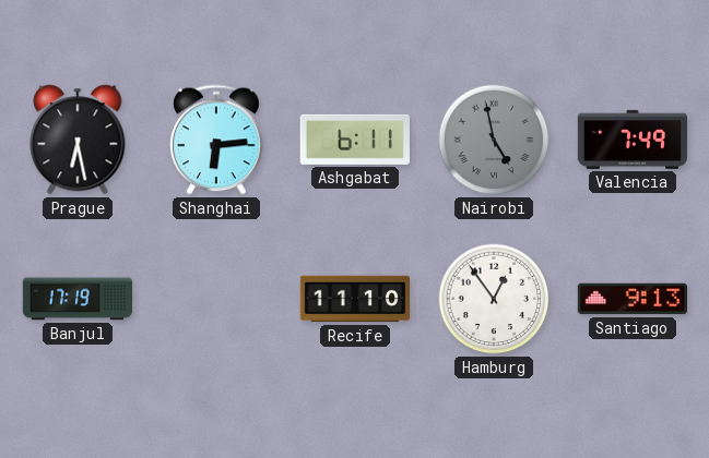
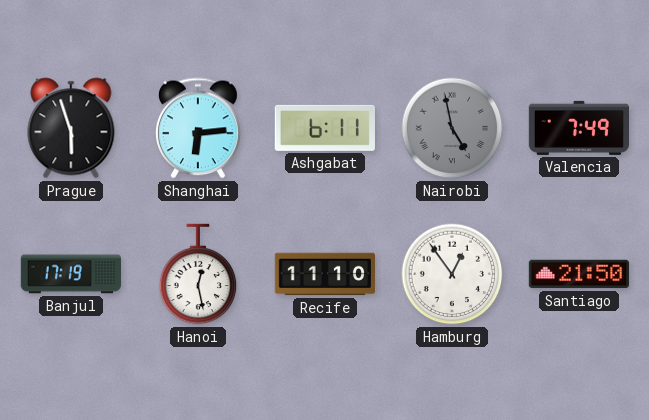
Prague: 6:28 -> 5:57 (71, 128)
Hanoi: none -> 12:28 (198, 274)
Santiago: 9:13 -> 21:50 (578, 274)
